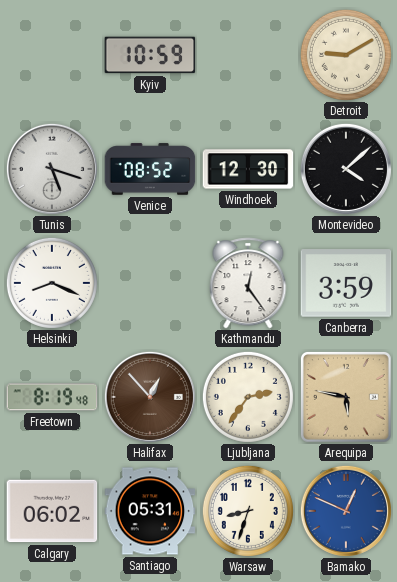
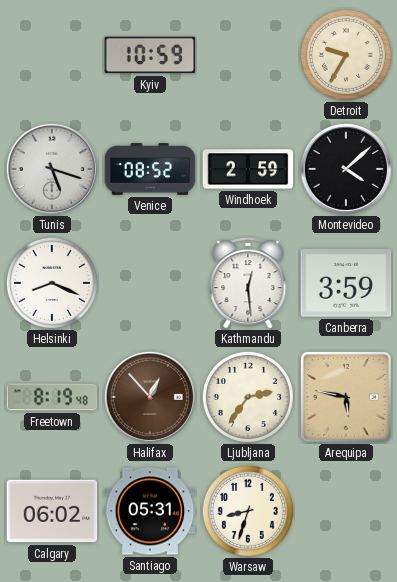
Detroit: 9:10 -> 9:35 (346, 55)
Windhoek: 12:30 -> 2:59 (248, 169)
Kathmandu: 12:24 -> 12:29 (248, 283)
Bamako: 12:49 -> none (346, 511)
